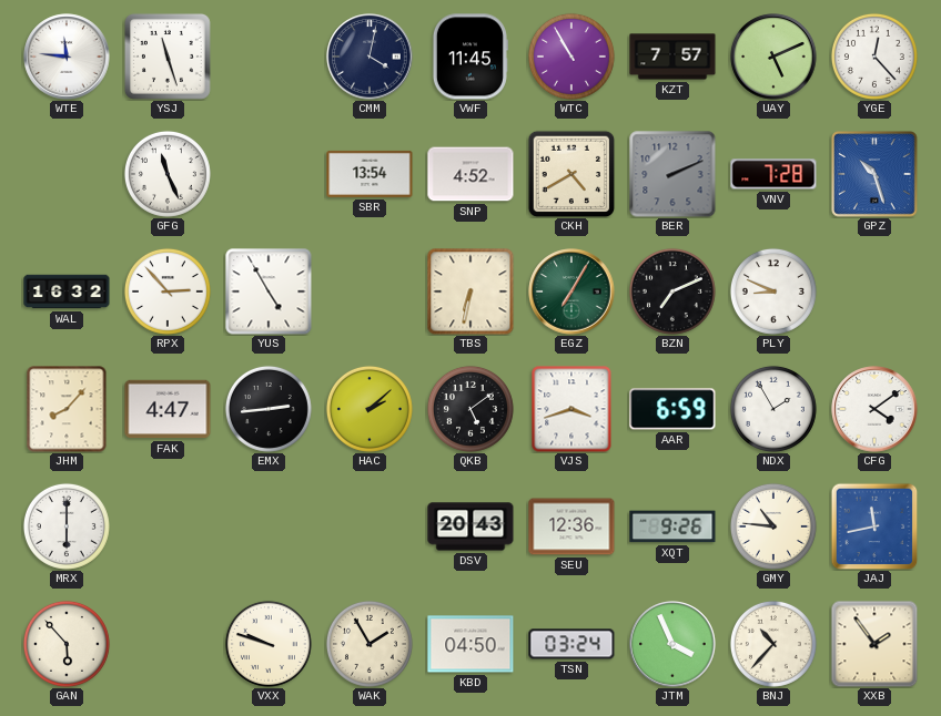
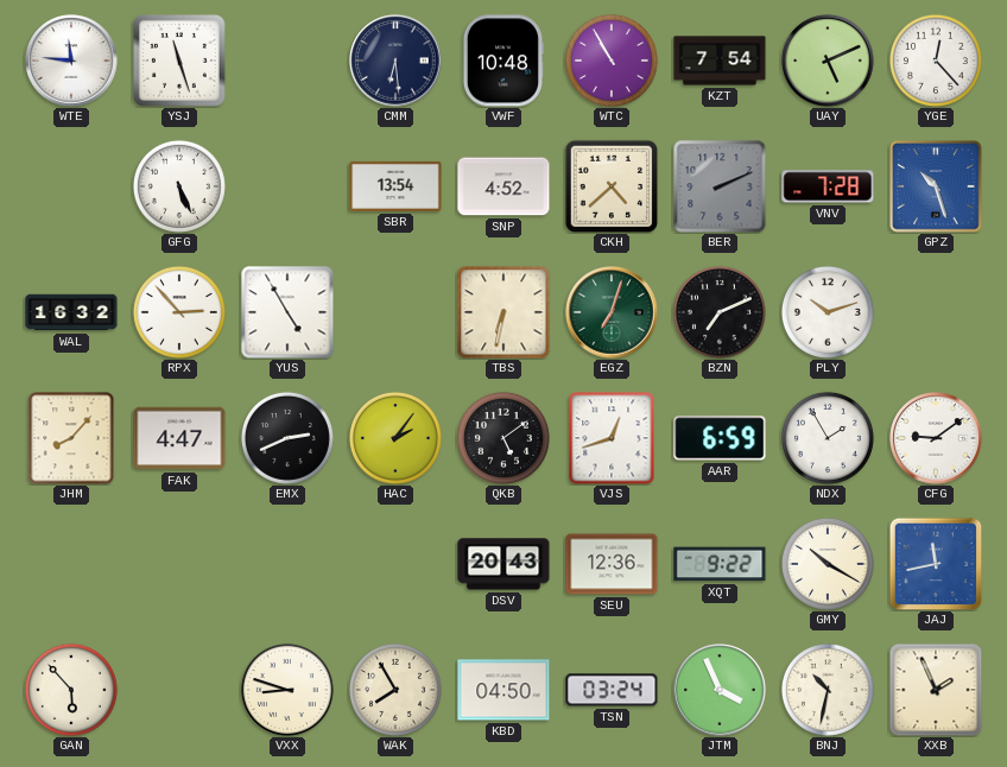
CMM: 4:02 -> 6:29 (395, 61)
VWF: 11:45 -> 10:48 (502, 61)
KZT: 7:57 -> 7:54 (720, 61)
GFG: 11:26 -> 5:26 (179, 186)
CKH: 4:40 -> 4:38 (612, 186)
EGZ: 7:05 -> 7:03 (612, 312)
PLY: 8:49 -> 10:12 (828, 312)
EMX: 2:44 -> 2:41 (287, 438)
HAC: 2:08 -> 2:06 (395, 438)
VJS: 3:42 -> 12:42 (612, 438)
CFG: 4:09 -> 9:09 (936, 438)
MRX: 6:00 -> none (67, 526)
XQT: 9:26 -> 9:22 (720, 564)
GMY: 10:46 -> 10:20 (828, 564)
VXX: 9:48 -> 8:48 (287, 690)
WAK: 1:55 -> 7:55 (395, 690)
BNJ: 10:37 -> 10:32 (828, 690)
XXB: 1:54 -> 1:56 (936, 690)
